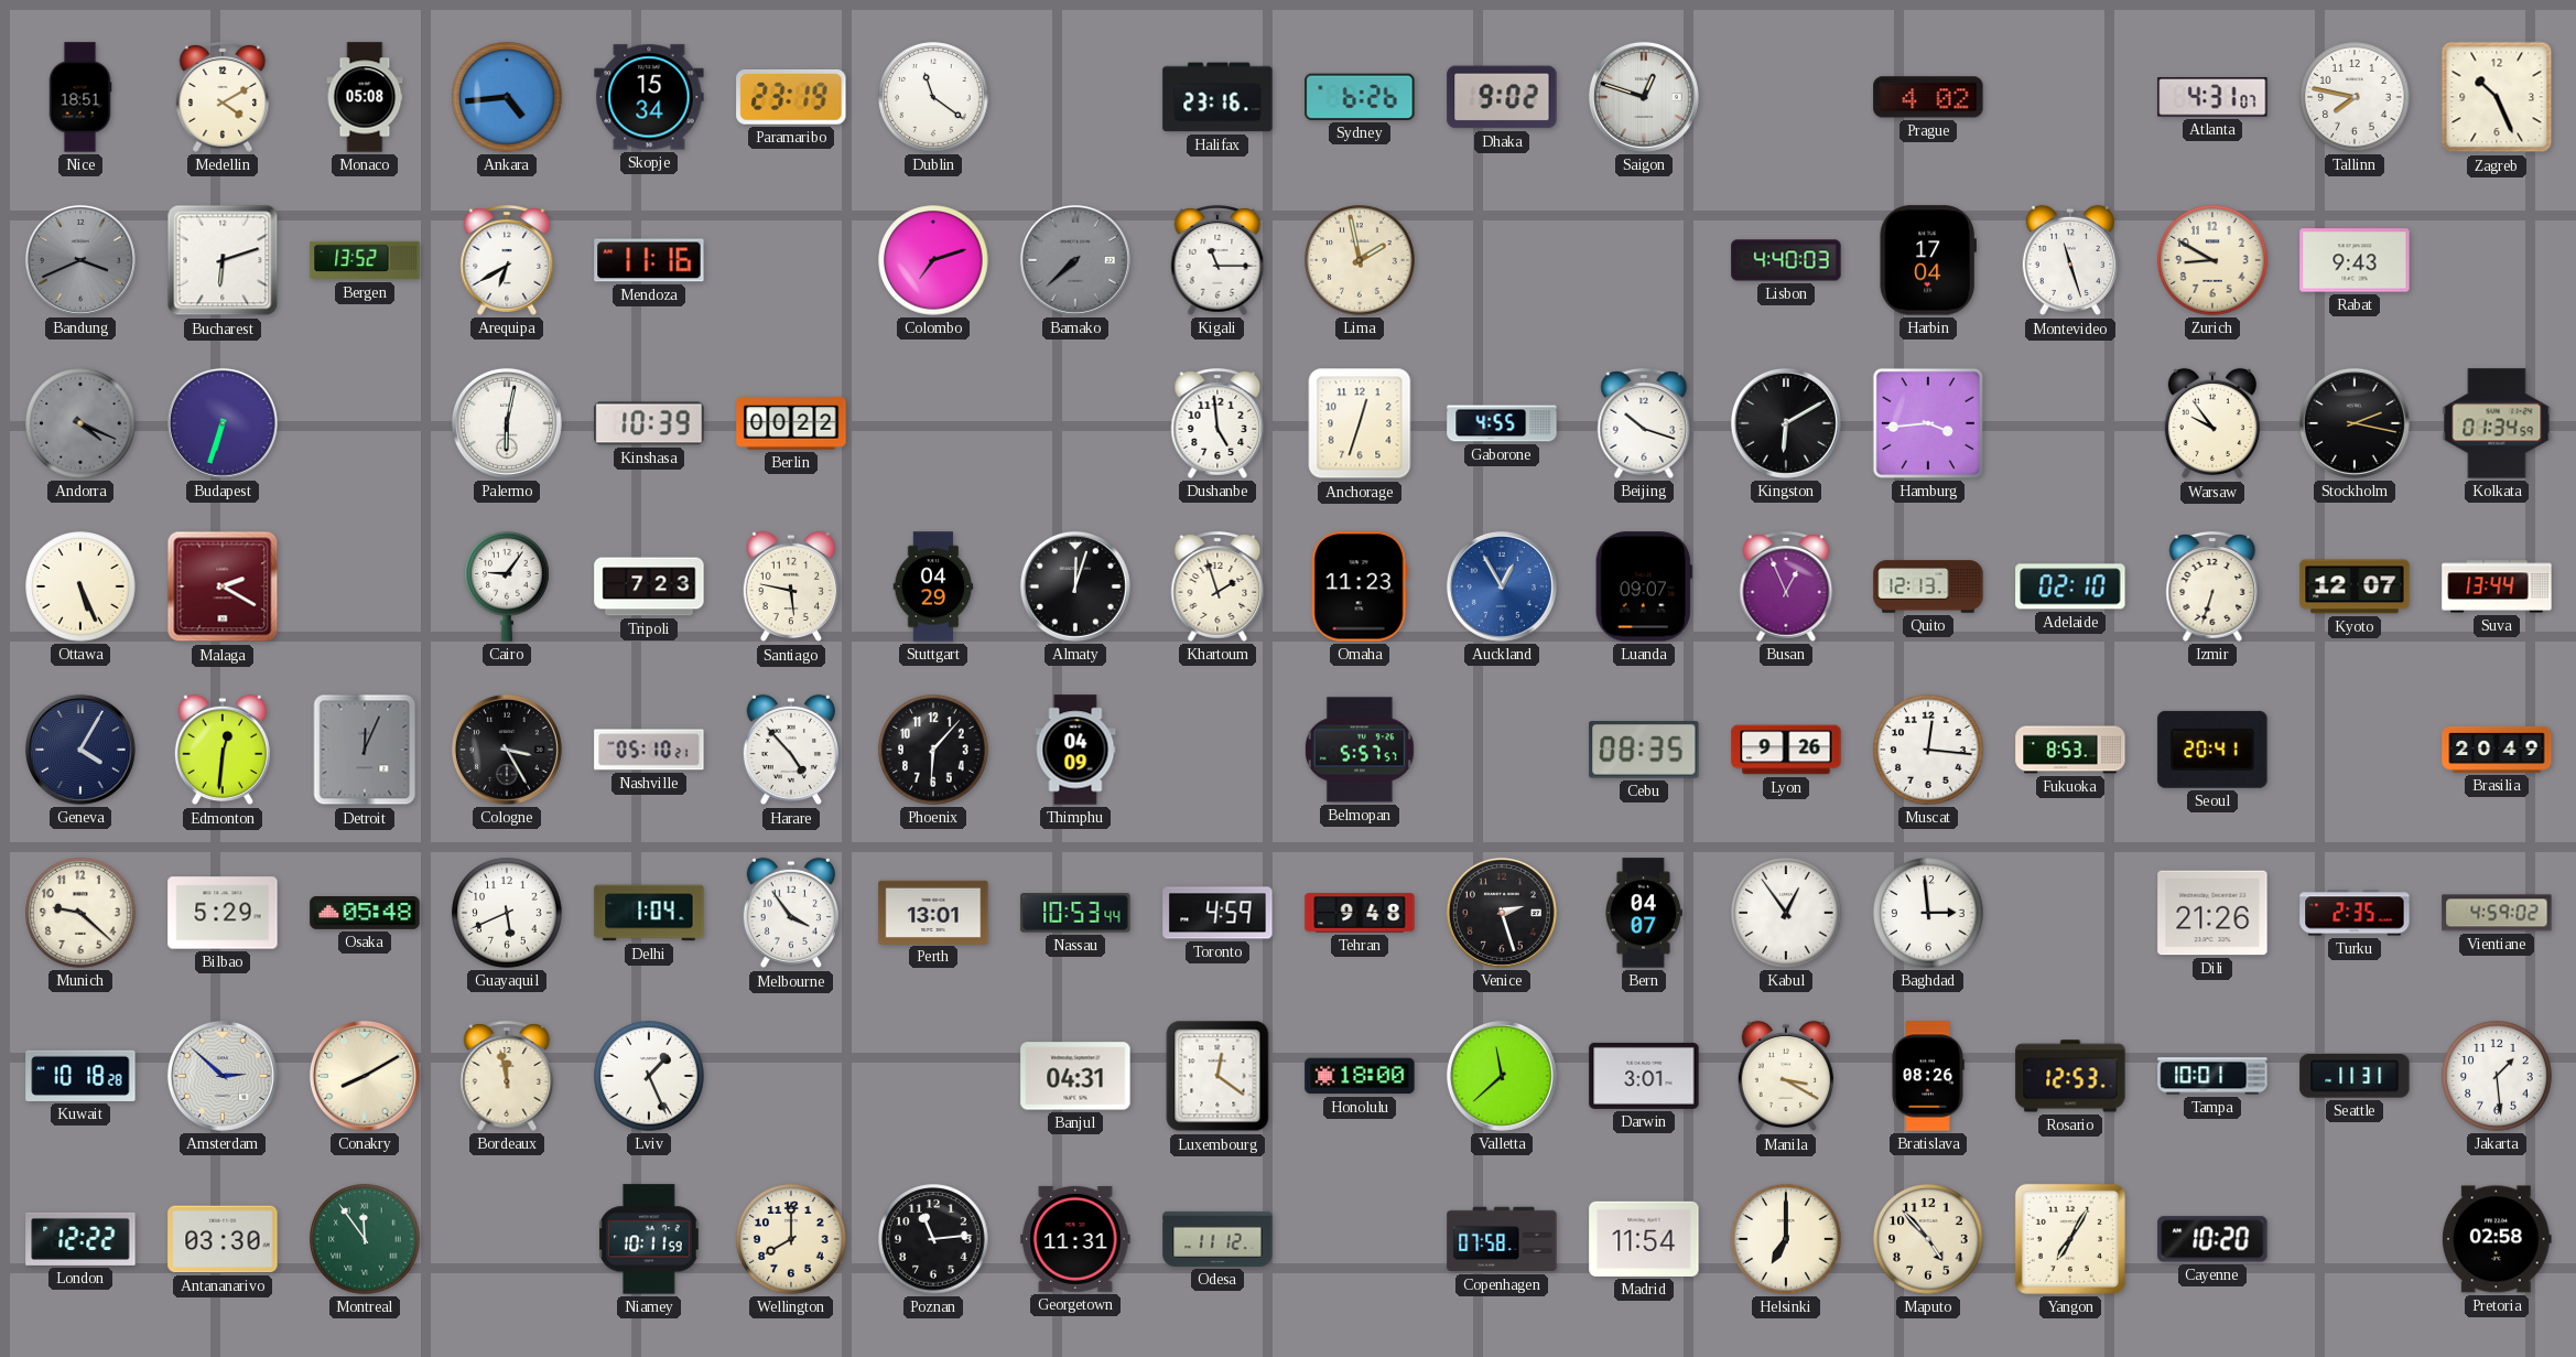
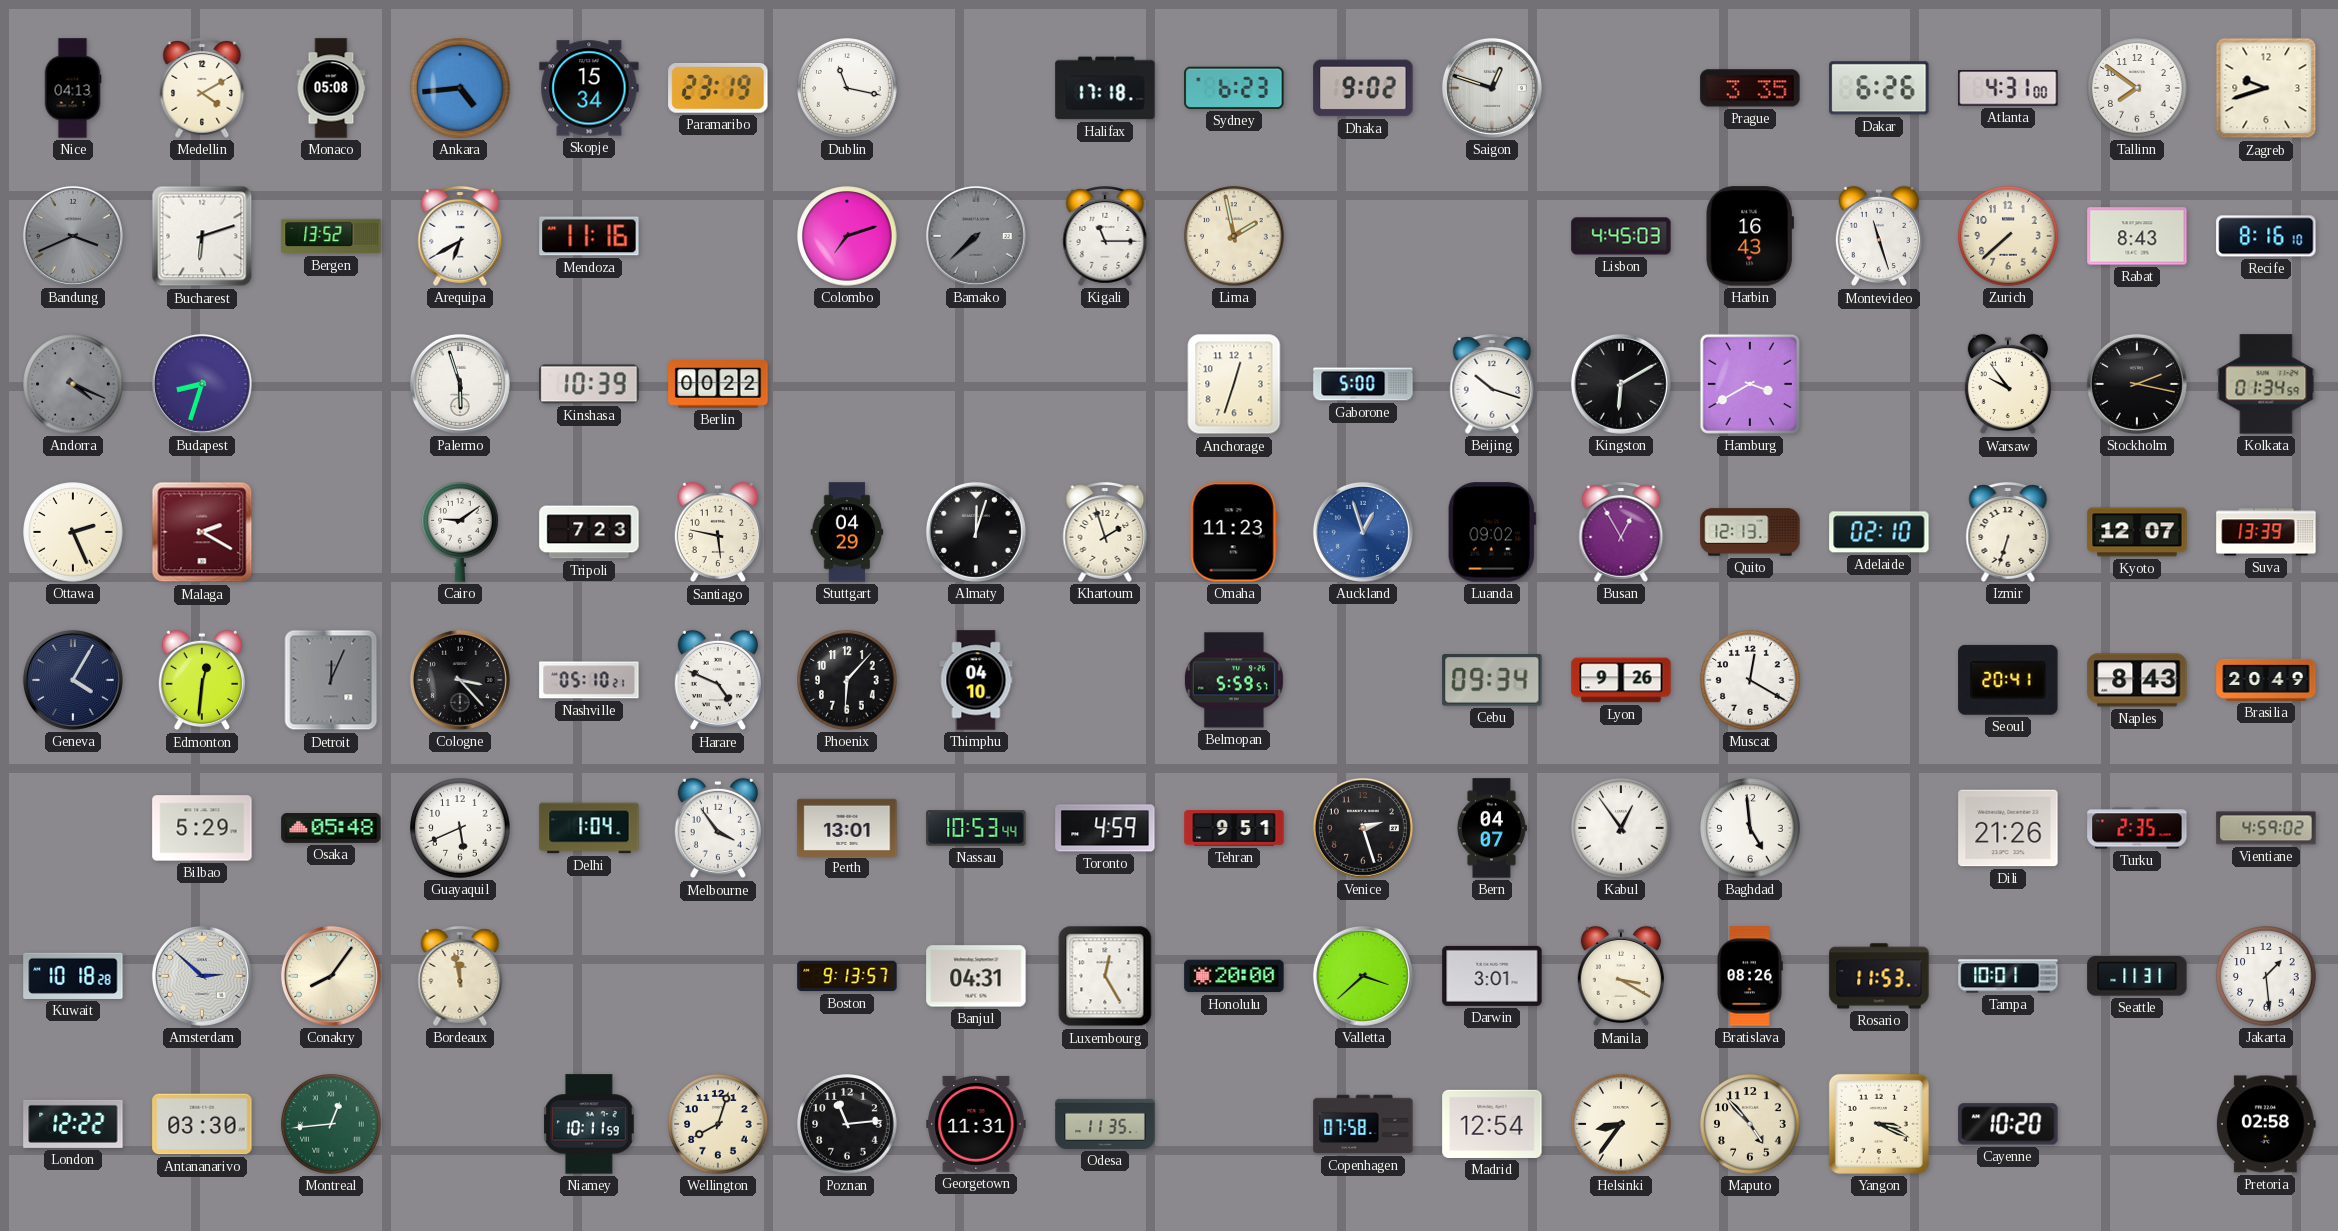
Nice: 18:51 -> 04:13 (73, 88)
Dublin: 11:21 -> 11:17 (847, 88)
Halifax: 23:16 -> 17:18 (1105, 88)
Sydney: 6:26 -> 6:23 (1234, 88)
Prague: 4:02 -> 3:35 (1750, 88)
Dakar: none -> 6:26 (1879, 88)
Atlanta: 4:31:07 -> 4:31:00 (2008, 88)
Tallinn: 7:47 -> 7:51 (2137, 88)
Zagreb: 10:26 -> 9:42 (2266, 88)
Lisbon: 4:40 -> 4:45 (1621, 236)
Harbin: 17:04 -> 16:43 (1749, 236)
Zurich: 8:50 -> 7:38 (2008, 236)
Rabat: 9:43 -> 8:43 (2137, 236)
Recife: none -> 8:16 (2266, 236)
Budapest: 6:33 -> 8:33 (202, 384)
Palermo: 6:02 -> 5:57 (460, 384)
Dushanbe: 4:59 -> none (1217, 424)
Gaborone: 4:55 -> 5:00 (1363, 384)
Hamburg: 3:44 -> 3:40 (1750, 384)
Ottawa: 5:26 -> 2:26 (73, 532)
Cairo: 9:06 -> 9:09 (460, 532)
Auckland: 12:55 -> 12:57 (1363, 532)
Luanda: 09:07 -> 09:02 (1492, 532)
Busan: 12:56 -> 12:55 (1621, 533)
Suva: 13:44 -> 13:39 (2266, 532)
Cologne: 3:25 -> 3:23 (460, 680)
Harare: 4:53 -> 4:49 (718, 680)
Thimphu: 04:09 -> 04:10 (976, 680)
Belmopan: 5:57 -> 5:59 (1234, 680)
Cebu: 08:35 -> 09:34 (1492, 681)
Muscat: 12:16 -> 12:20 (1750, 680)
Fukuoka: 8:53 -> none (2070, 750)
Naples: none -> 8:43 (2137, 680)
Munich: 9:22 -> none (80, 913)
Tehran: 9:48 -> 9:51 (1234, 828)
Baghdad: 2:59 -> 4:59 (1750, 828)
Conakry: 8:10 -> 8:06 (331, 976)
Lviv: 1:26 -> none (649, 1076)
Boston: none -> 9:13 (847, 976)
Luxembourg: 12:21 -> 12:25 (1105, 976)
Honolulu: 18:00 -> 20:00 (1234, 976)
Valletta: 11:38 -> 3:38 (1363, 976)
Rosario: 12:53 -> 11:53 (1879, 976)
Montreal: 11:54 -> 12:44 (331, 1124)
Wellington: 8:00 -> 8:03 (718, 1124)
Odesa: 11:12 -> 11:35 (1105, 1124)
Madrid: 11:54 -> 12:54 (1492, 1124)
Helsinki: 7:00 -> 8:36 (1621, 1124)
Yangon: 7:05 -> 3:19 (1879, 1124)
